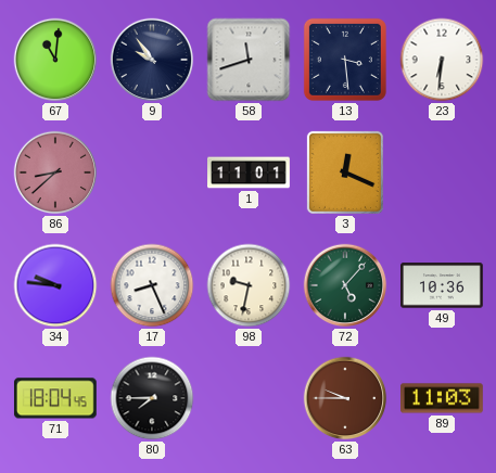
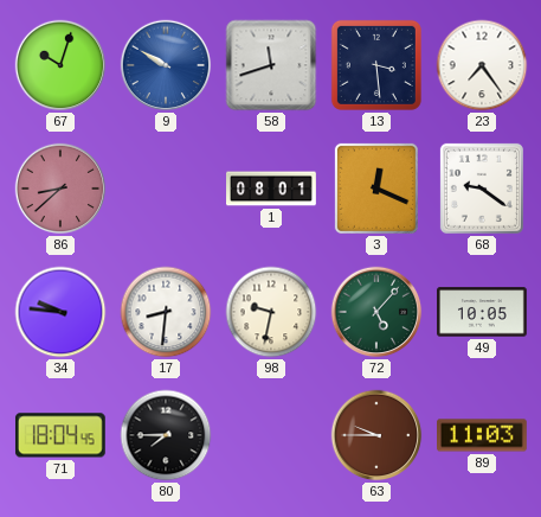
67: 11:01 -> 10:03 (60, 65)
9: 9:54 -> 9:50 (166, 65)
9 dial: navy -> blue (166, 65)
23: 6:31 -> 7:24 (482, 65)
1: 11:01 -> 08:01 (272, 189)
68: none -> 9:21 (482, 189)
17: 8:26 -> 8:31 (166, 312)
49: 10:36 -> 10:05 (483, 312)
